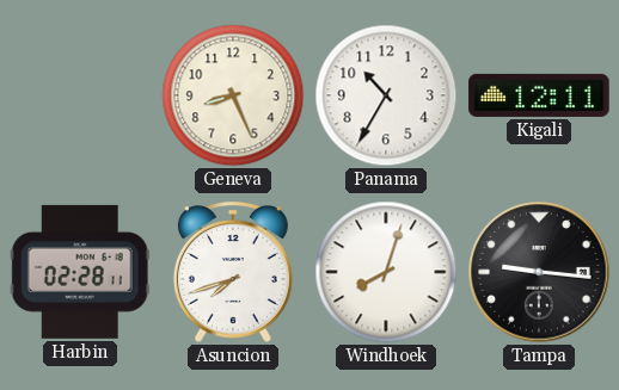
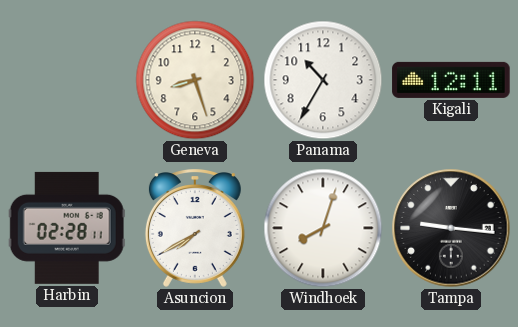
Geneva: 8:26 -> 8:27 (195, 80)
Asuncion: 7:42 -> 7:40 (195, 229)
